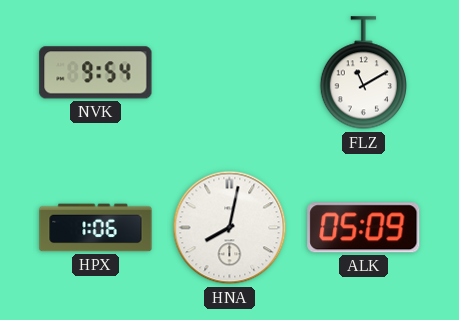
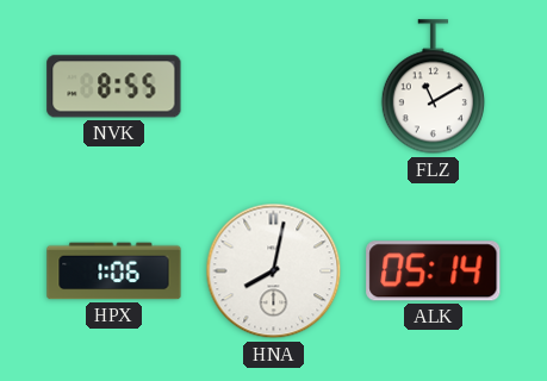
NVK: 9:54 -> 8:55 (114, 87)
ALK: 05:09 -> 05:14 (434, 271)
